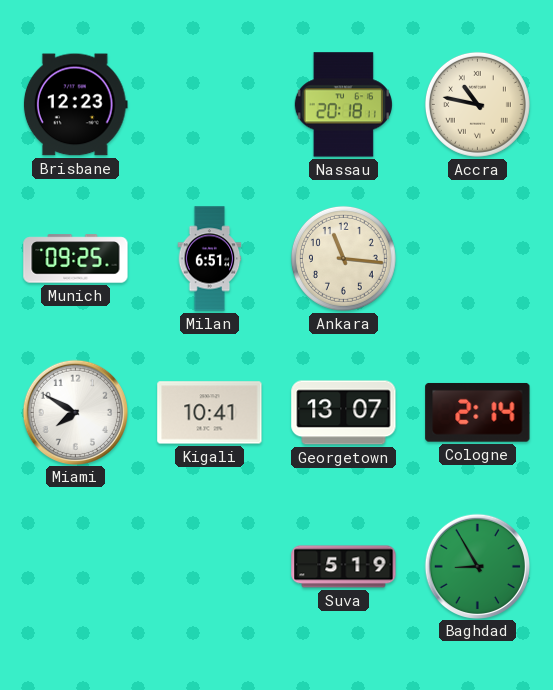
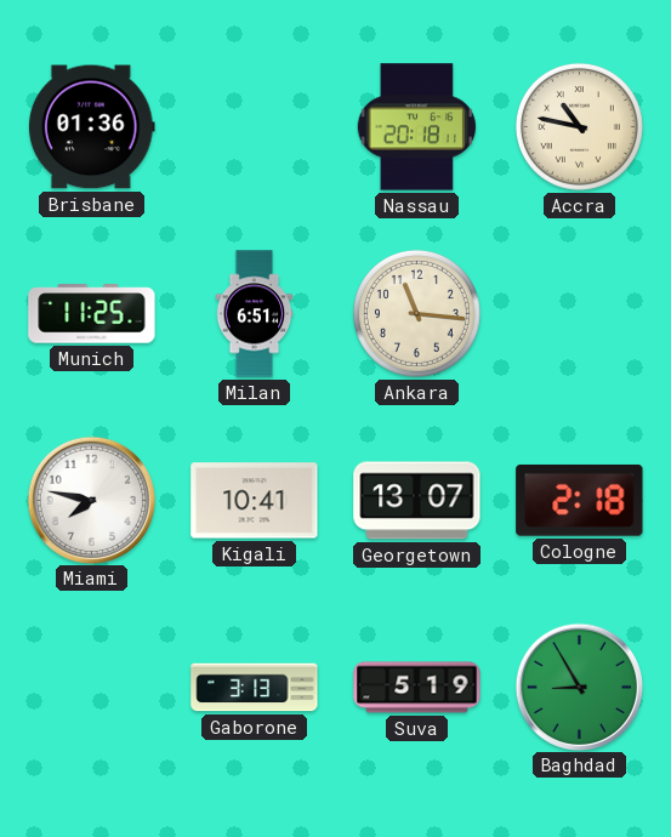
Brisbane: 12:23 -> 01:36 (91, 127)
Munich: 09:25 -> 11:25 (92, 314)
Miami: 7:50 -> 7:47 (91, 500)
Cologne: 2:14 -> 2:18 (580, 500)
Gaborone: none -> 3:13 (255, 688)
